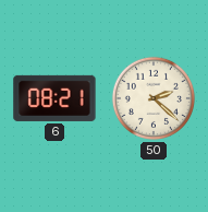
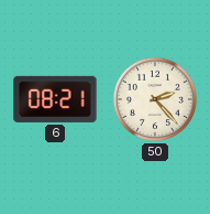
50: 2:22 -> 2:23 (155, 99)
